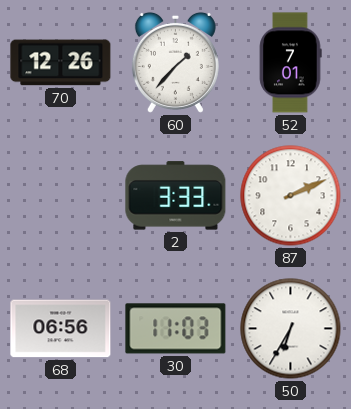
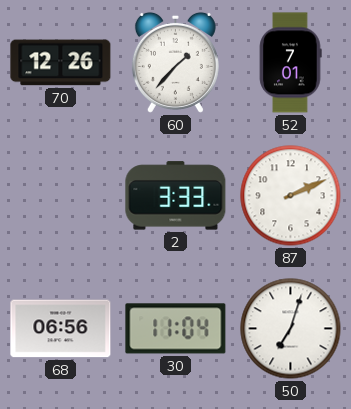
30: 11:03 -> 11:04 (176, 329)
50: 6:35 -> 7:03 (291, 329)
